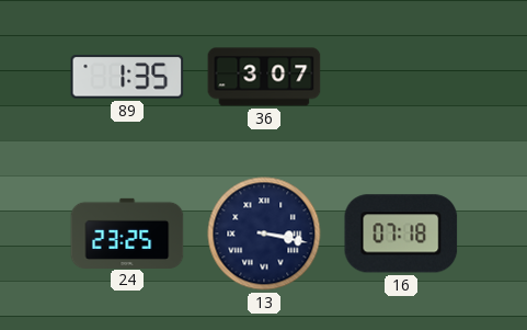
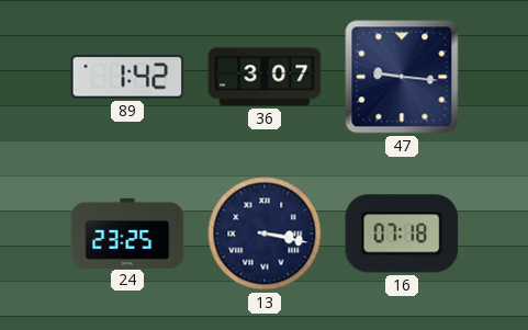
89: 1:35 -> 1:42 (127, 77)
47: none -> 9:16 (402, 77)
